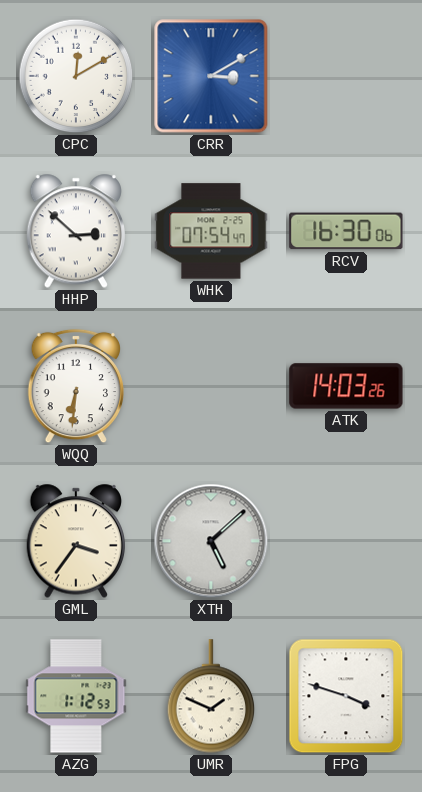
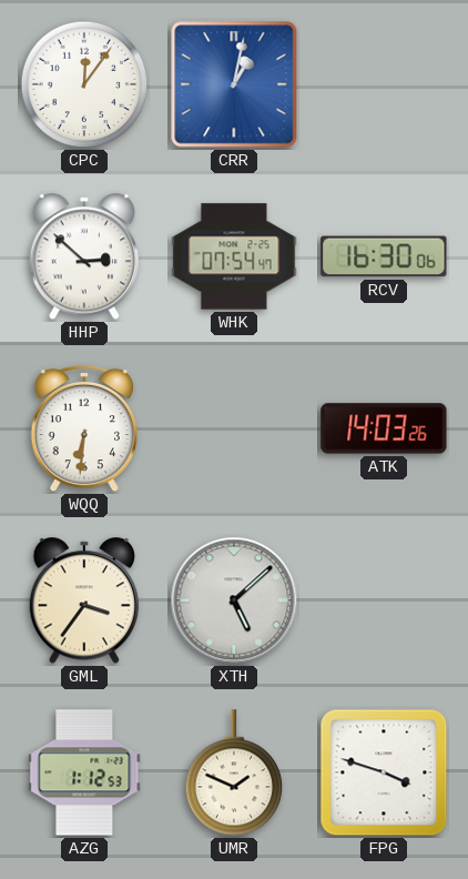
CPC: 12:10 -> 12:06 (84, 84)
CRR: 3:10 -> 1:02 (234, 84)
